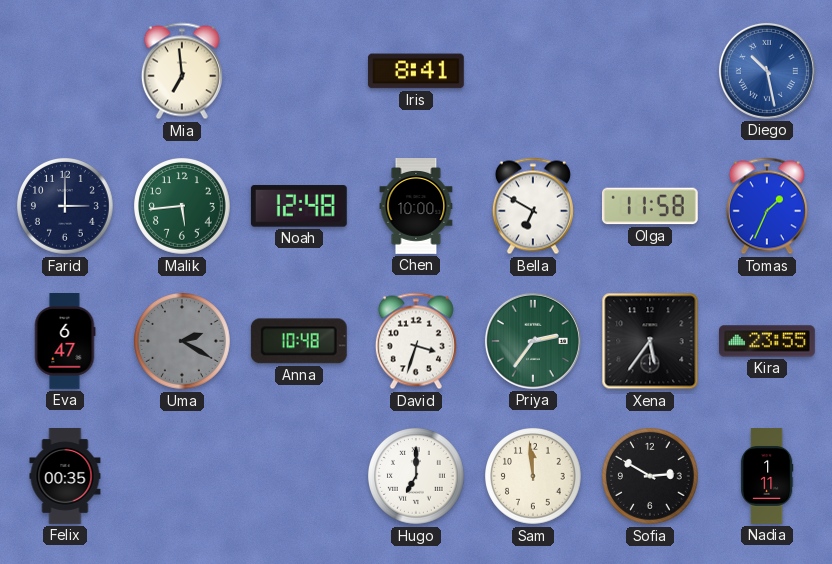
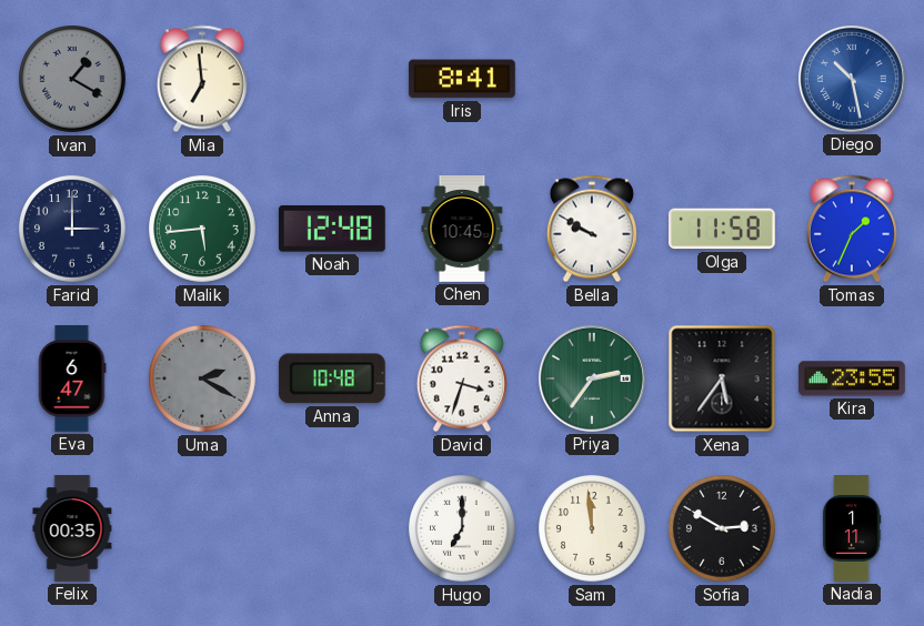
Ivan: none -> 1:20 (73, 80)
Chen: 10:00 -> 10:45 (462, 230)
Bella: 6:50 -> 9:50 (592, 229)
